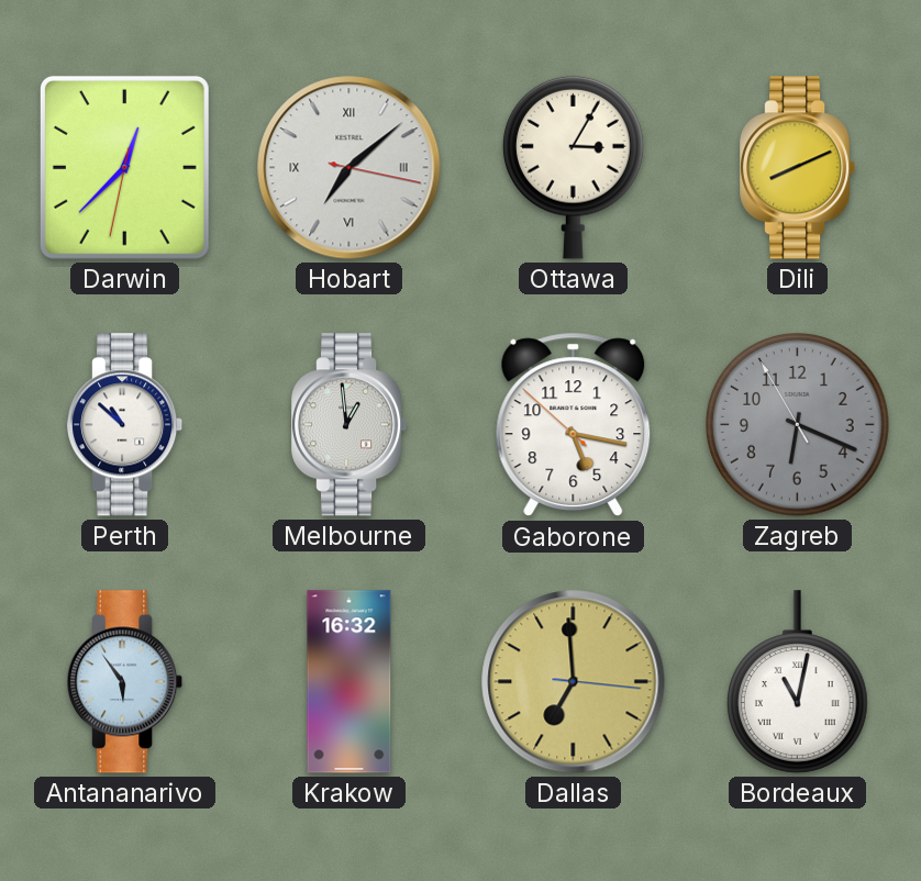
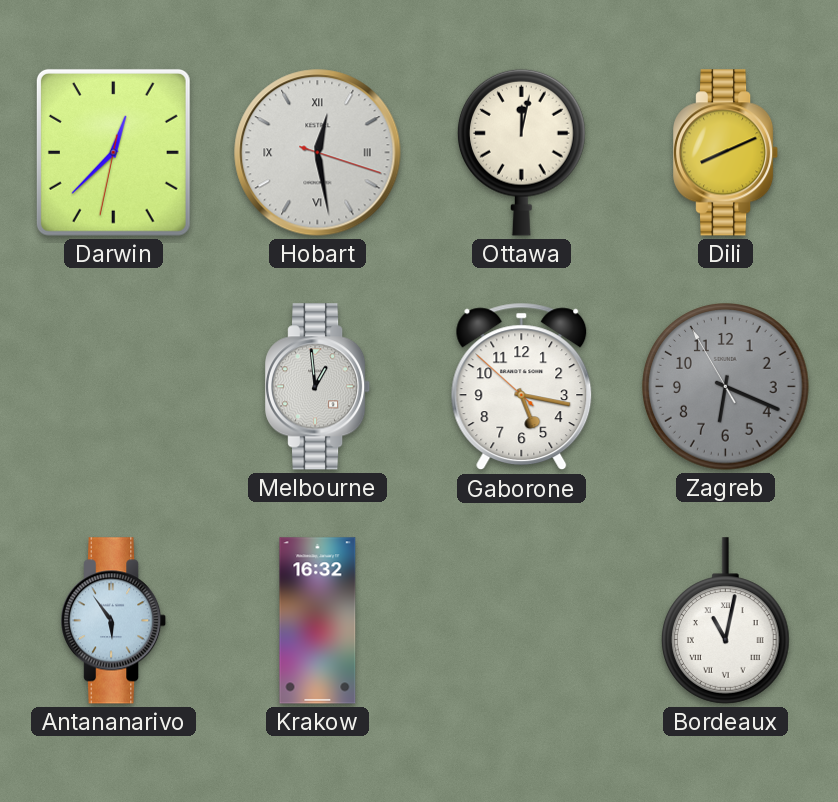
Hobart: 7:08 -> 12:28 (318, 153)
Ottawa: 3:05 -> 12:02 (522, 152)
Perth: 10:52 -> none (126, 425)
Dallas: 6:59 -> none (574, 682)
